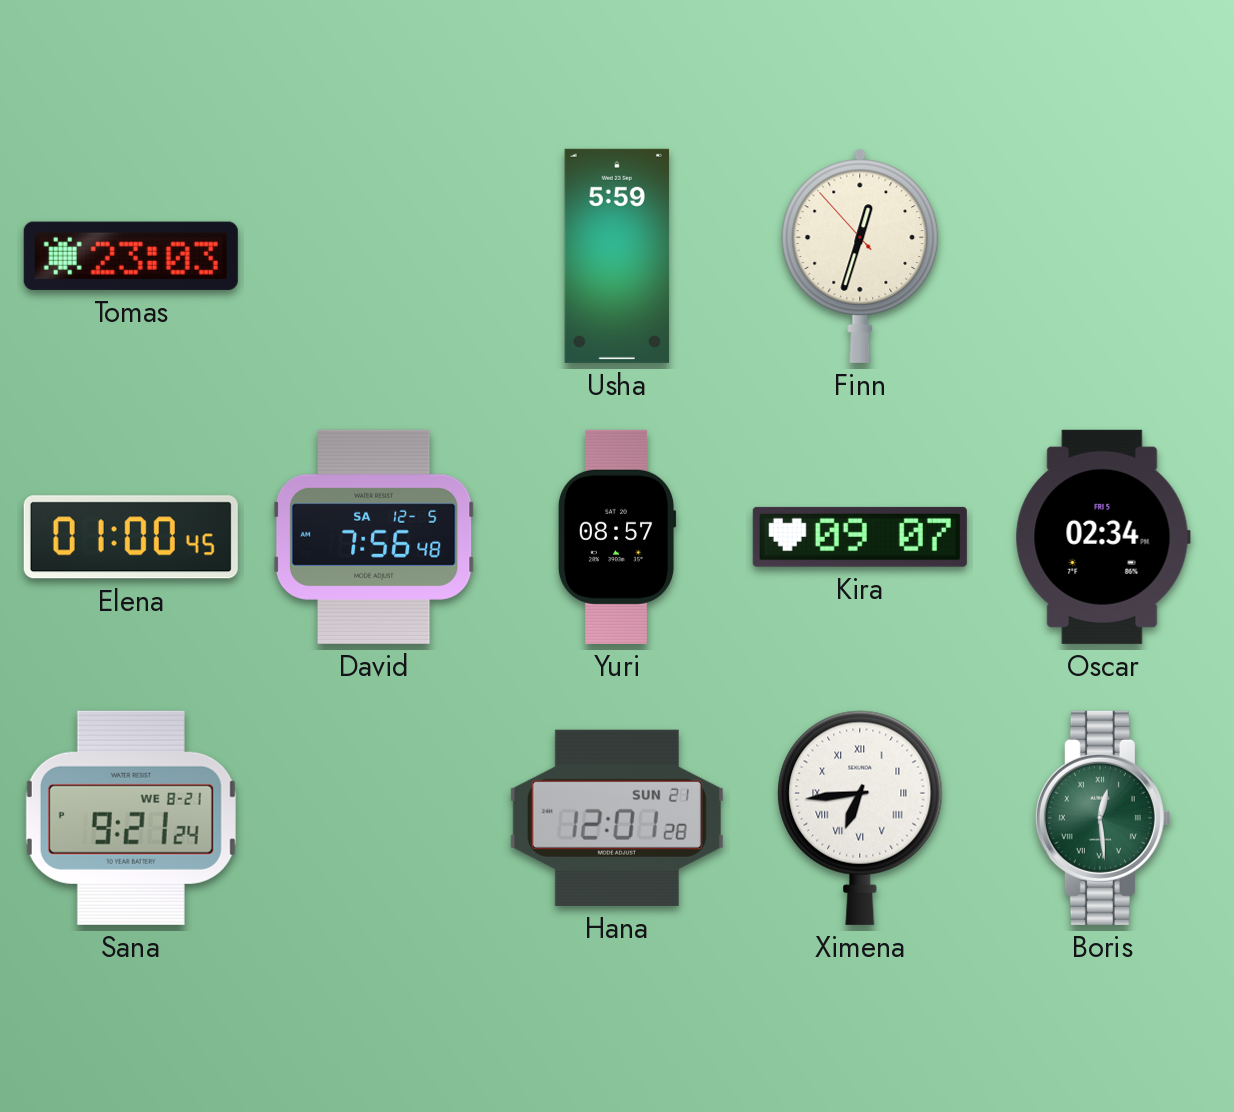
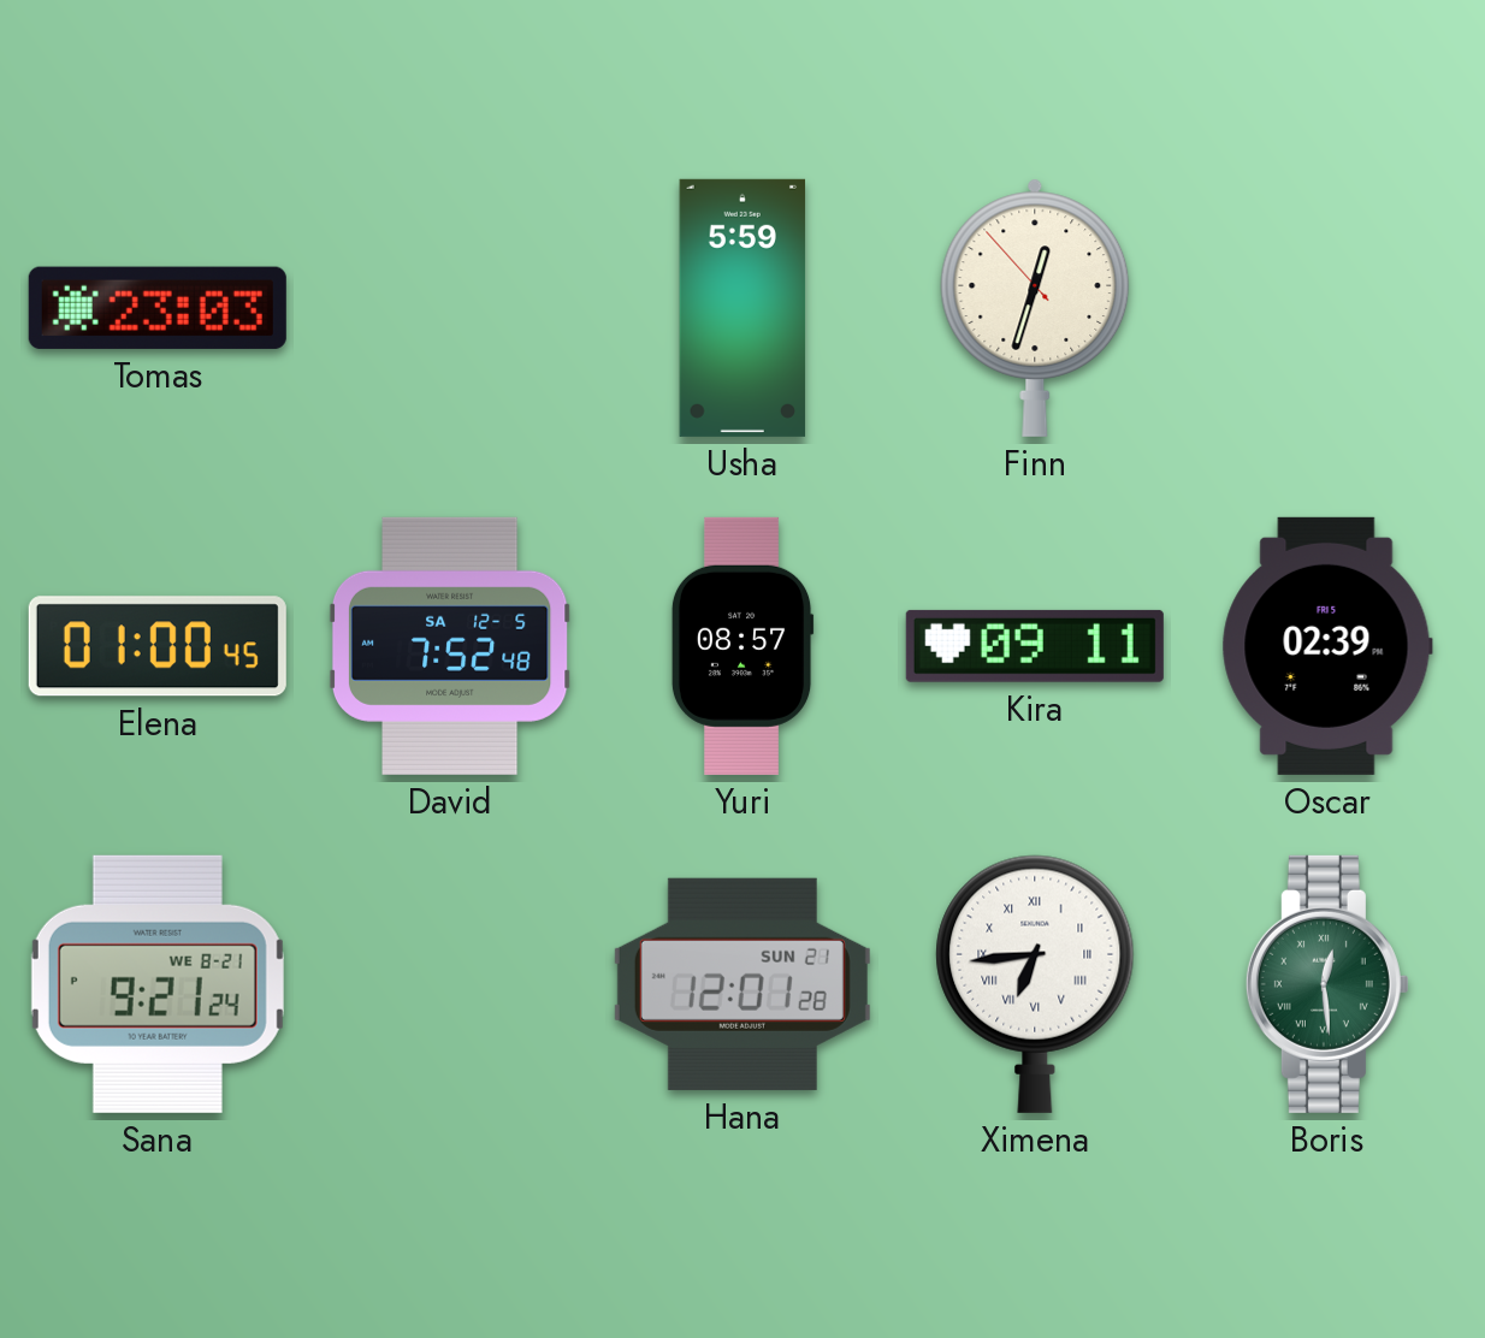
David: 7:56 -> 7:52 (450, 646)
Kira: 09:07 -> 09:11 (1035, 646)
Oscar: 02:34 -> 02:39 (1327, 646)
